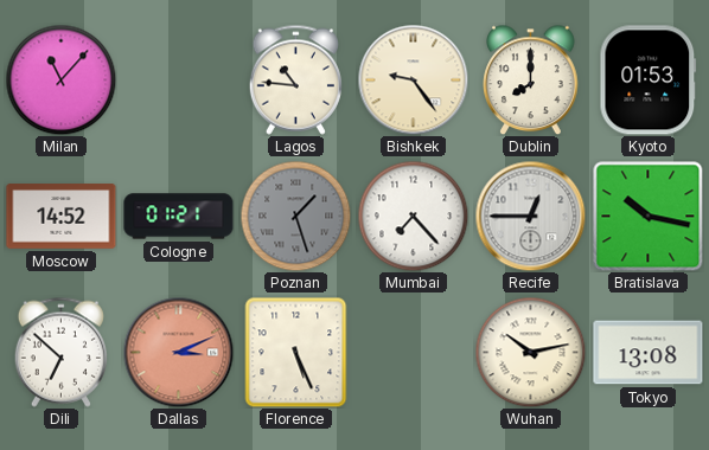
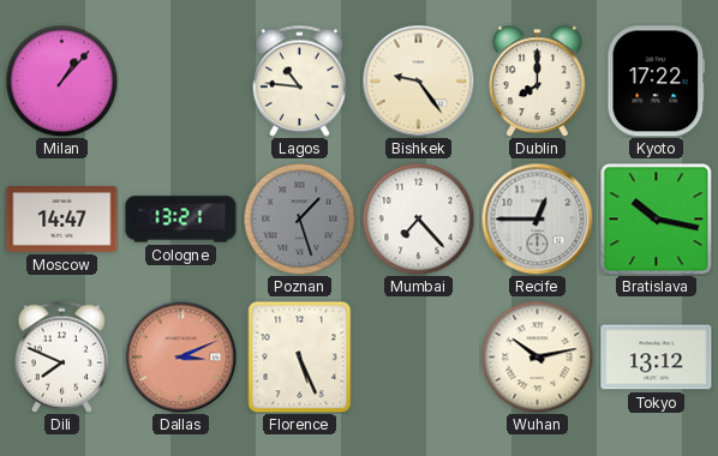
Milan: 11:07 -> 1:07 (61, 80)
Kyoto: 01:53 -> 17:22 (657, 82)
Moscow: 14:52 -> 14:47 (62, 220)
Cologne: 01:21 -> 13:21 (181, 220)
Dili: 6:52 -> 7:49 (61, 356)
Tokyo: 13:08 -> 13:12 (657, 358)
